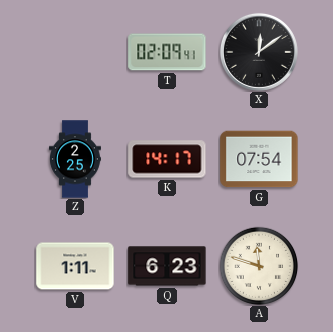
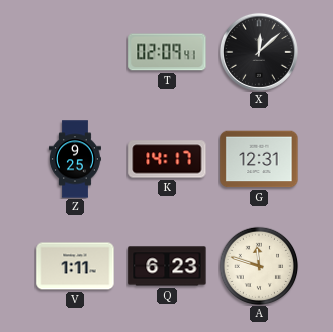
X: 12:09 -> 12:08 (259, 52)
Z: 2:25 -> 9:25 (75, 159)
G: 07:54 -> 12:31 (259, 159)
